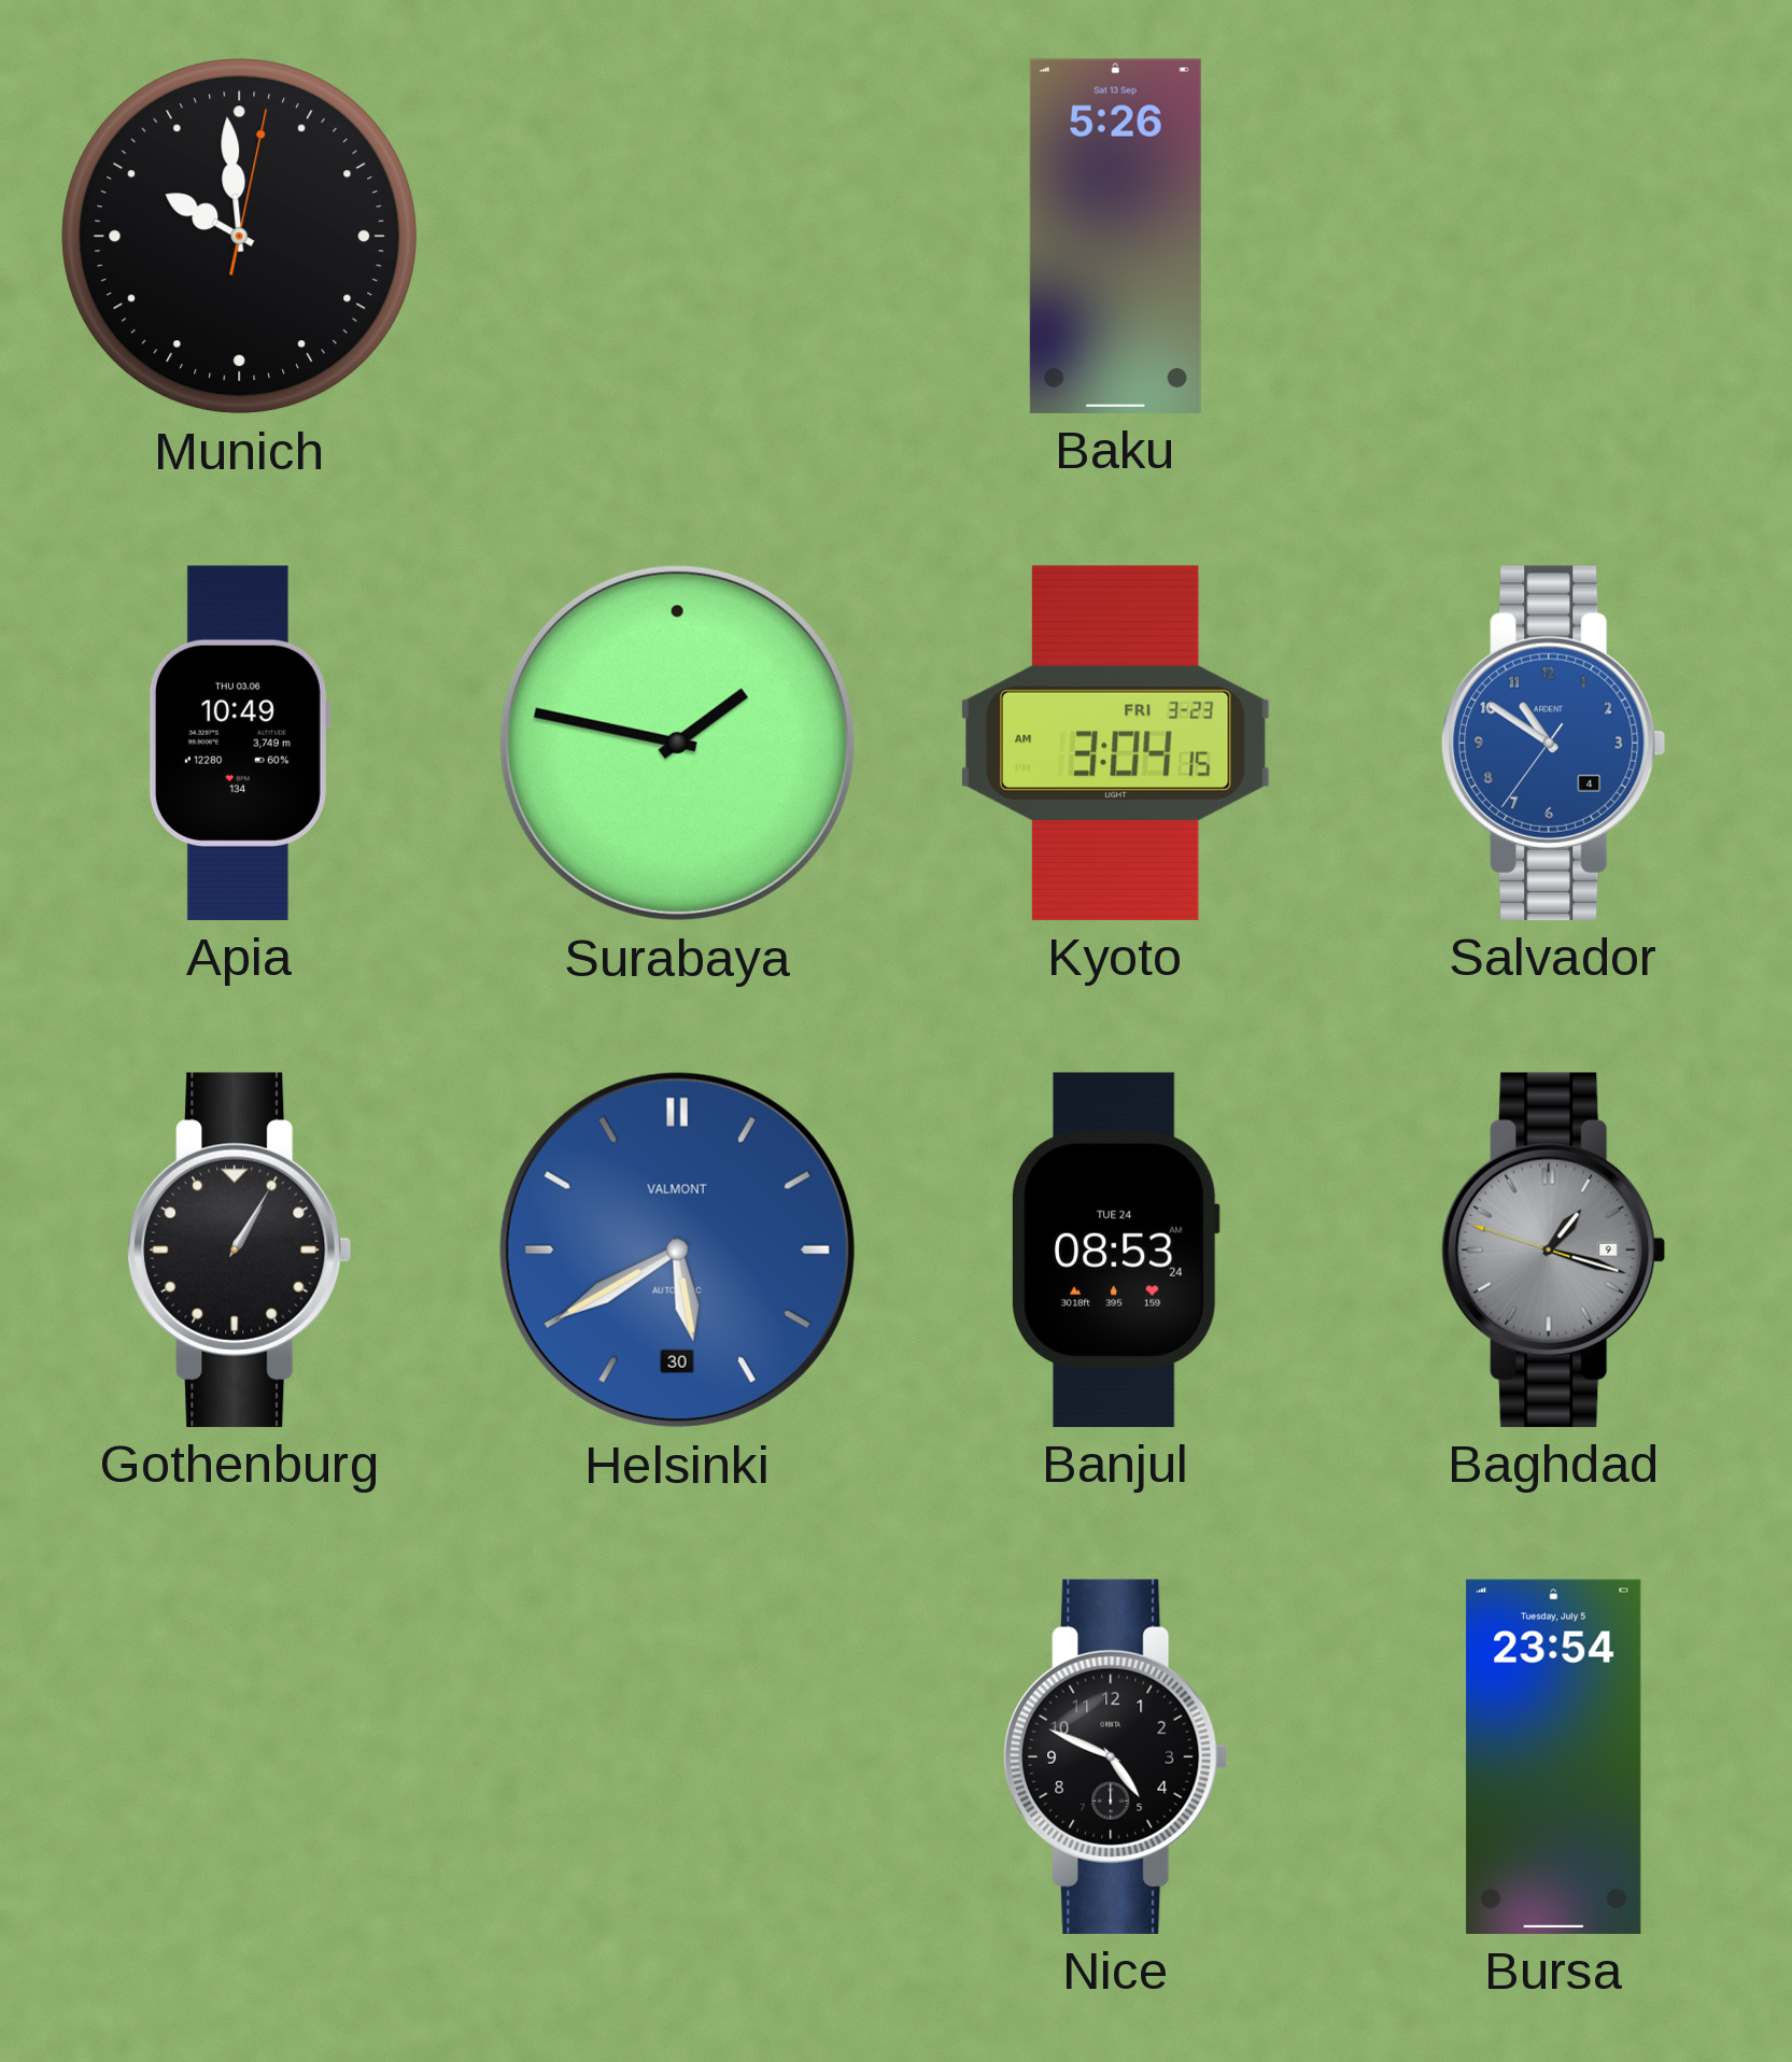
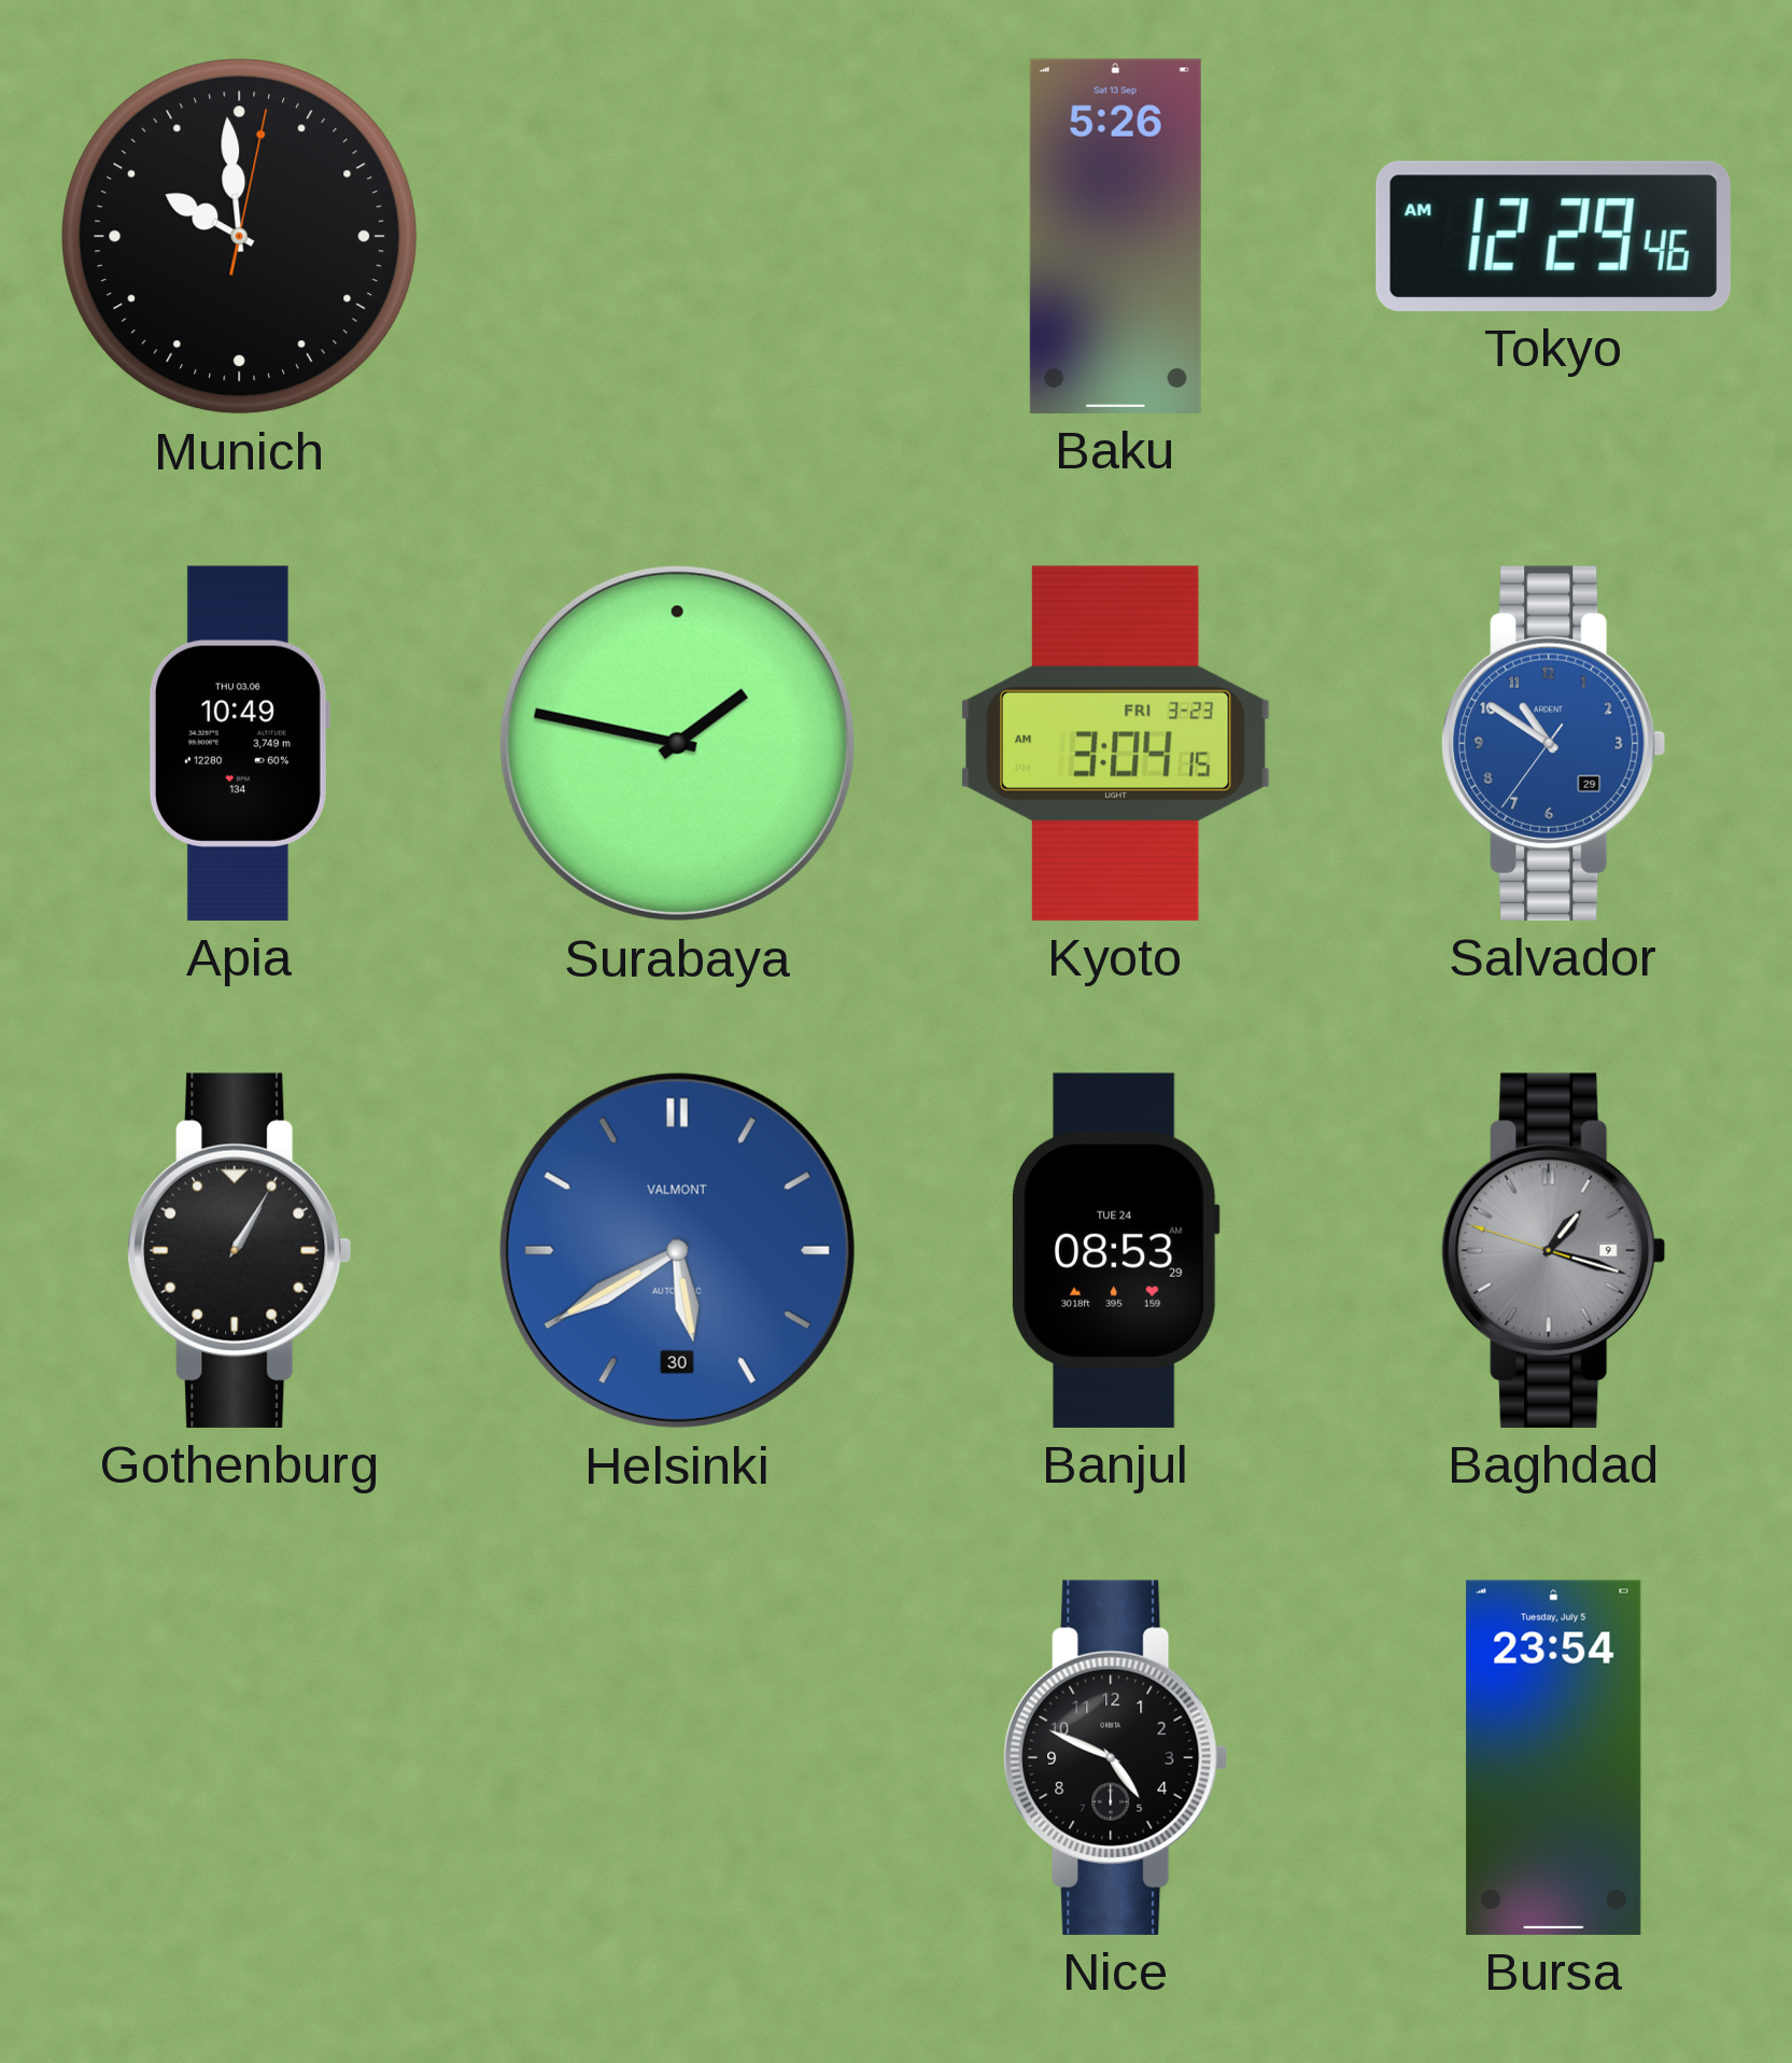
Tokyo: none -> 12:29 (1553, 236)
Salvador date: 4 -> 29 (1554, 743)
Banjul: 08:53:24 -> 08:53:29 (1115, 1250)
